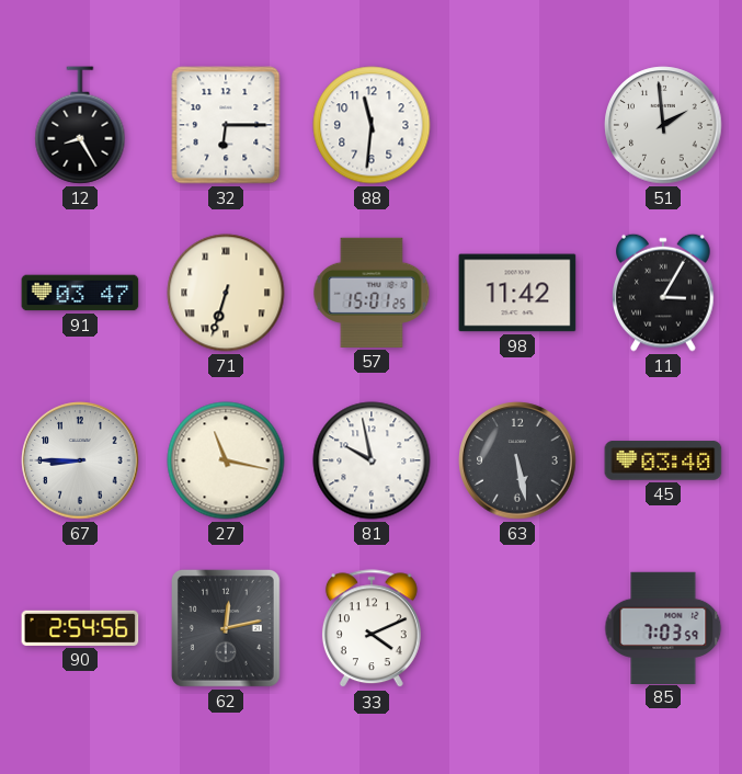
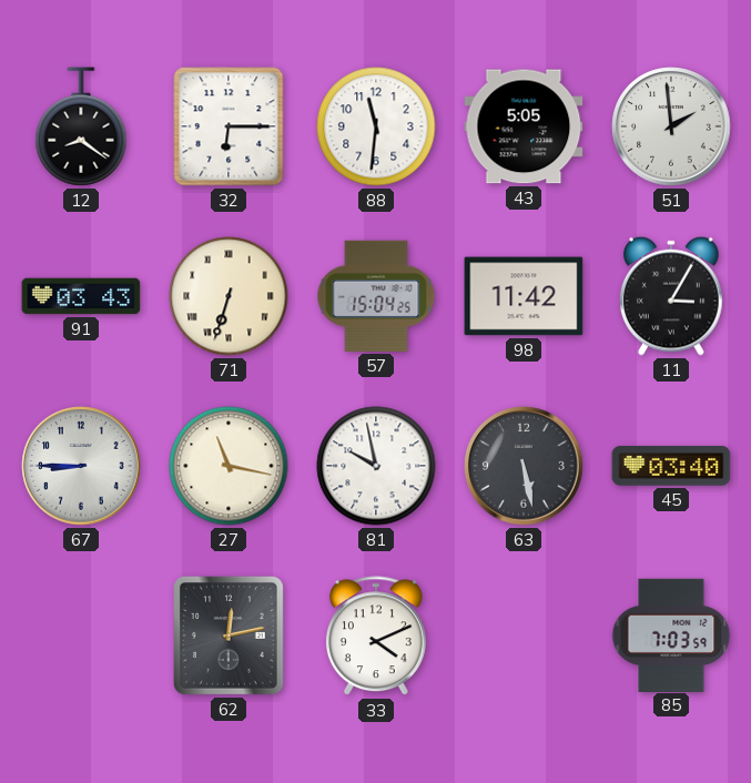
12: 8:25 -> 8:21 (81, 126)
43: none -> 5:05 (524, 126)
91: 03:47 -> 03:43 (81, 296)
57: 15:01 -> 15:04 (376, 296)
90: 2:54 -> none (80, 628)
